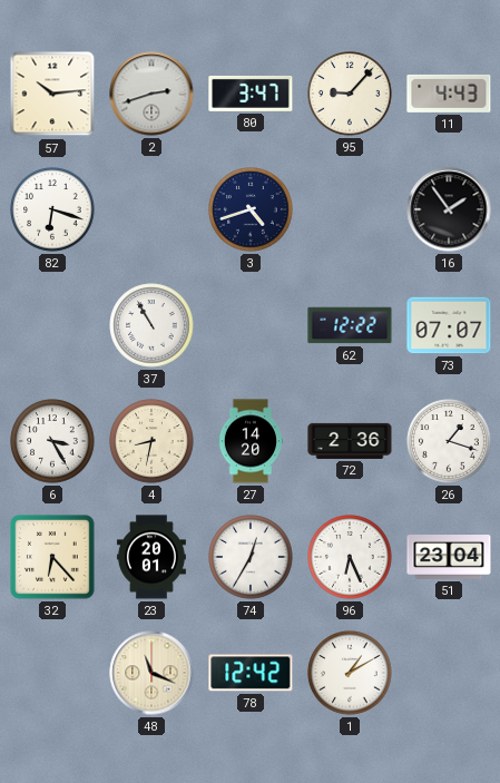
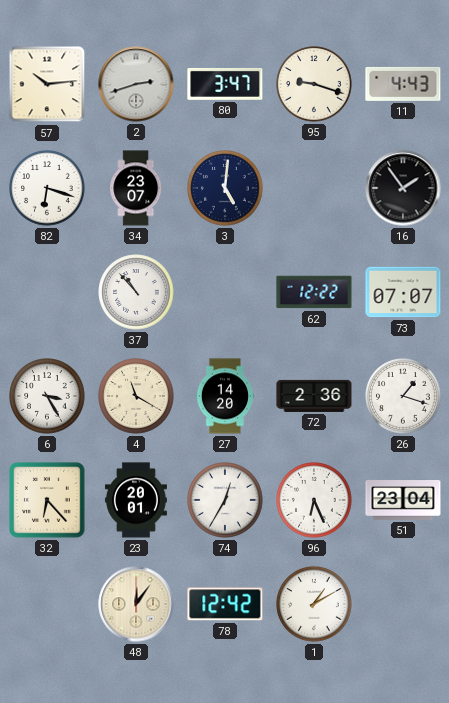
95: 9:07 -> 9:18 (314, 84)
34: none -> 23:07 (136, 188)
3: 4:42 -> 5:01 (225, 188)
37: 10:55 -> 10:53 (136, 292)
4: 8:32 -> 11:20 (136, 396)
48: 11:19 -> 12:06 (136, 604)
